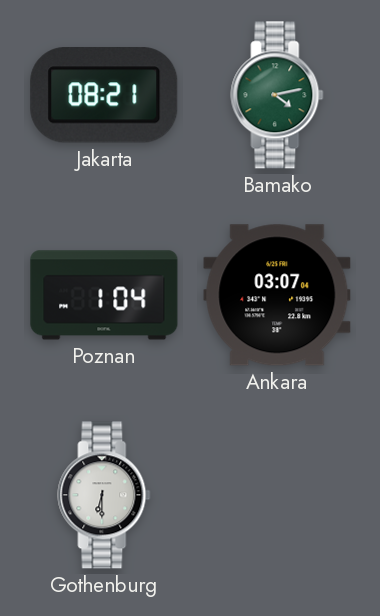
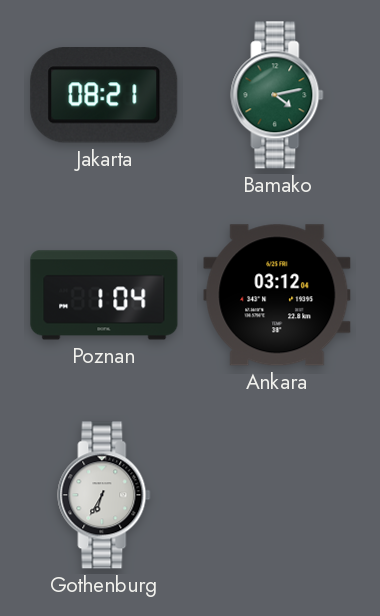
Ankara: 03:07 -> 03:12 (277, 295)
Gothenburg: 6:30 -> 6:35 (104, 495)
